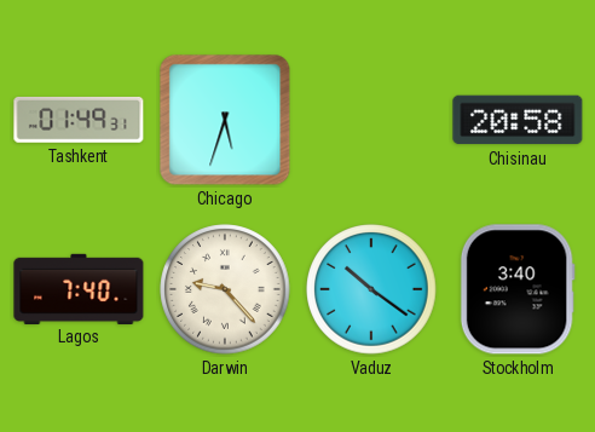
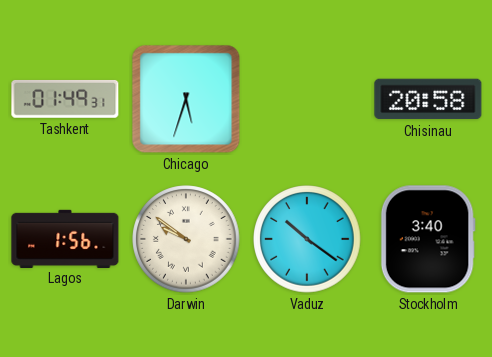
Lagos: 7:40 -> 1:56 (65, 238)
Darwin: 9:23 -> 9:51 (186, 239)
